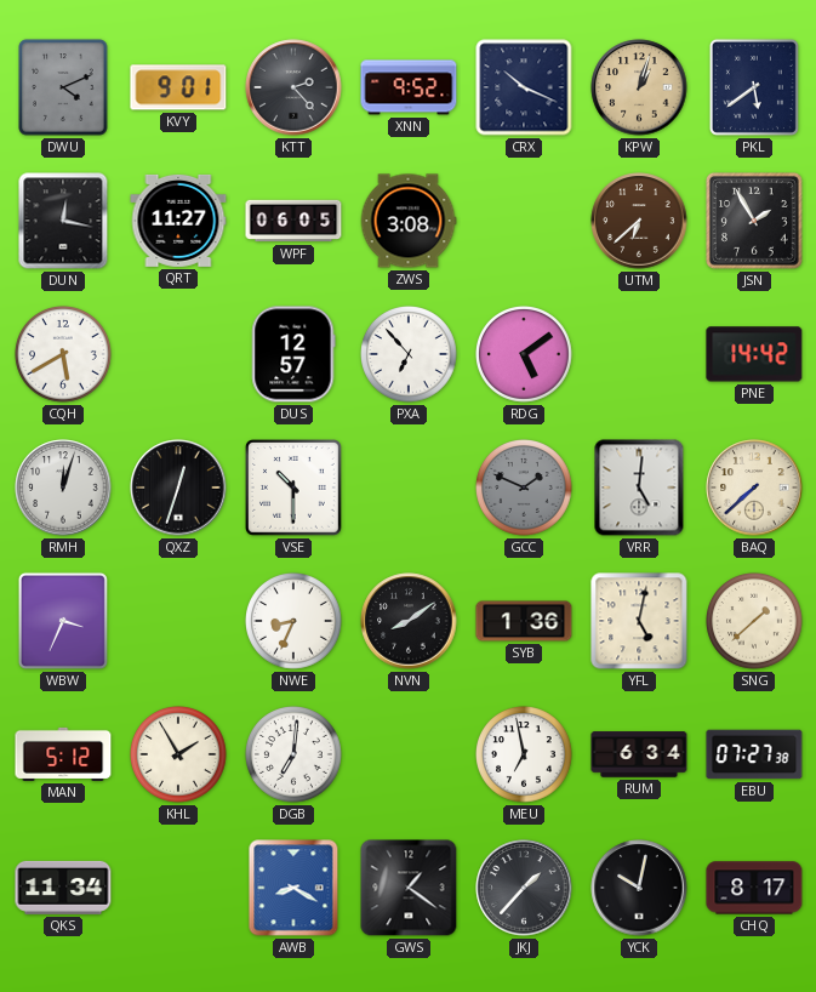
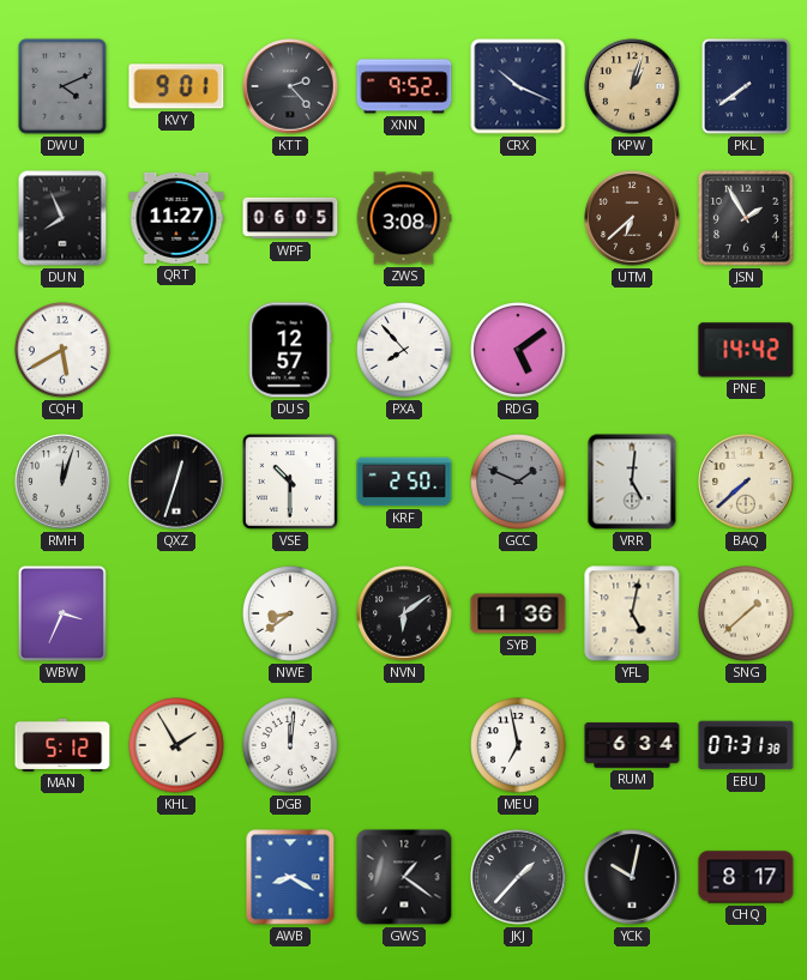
PKL: 5:39 -> 7:39 (746, 86)
DUN: 12:17 -> 7:56 (62, 218)
PXA: 6:53 -> 7:53 (405, 351)
KRF: none -> 2:50 (404, 482)
NWE: 8:34 -> 8:39 (291, 615)
NVN: 8:09 -> 6:09 (404, 613)
DGB: 7:01 -> 12:01 (291, 746)
EBU: 07:27 -> 07:31 (746, 745)
QKS: 11:34 -> none (63, 888)
